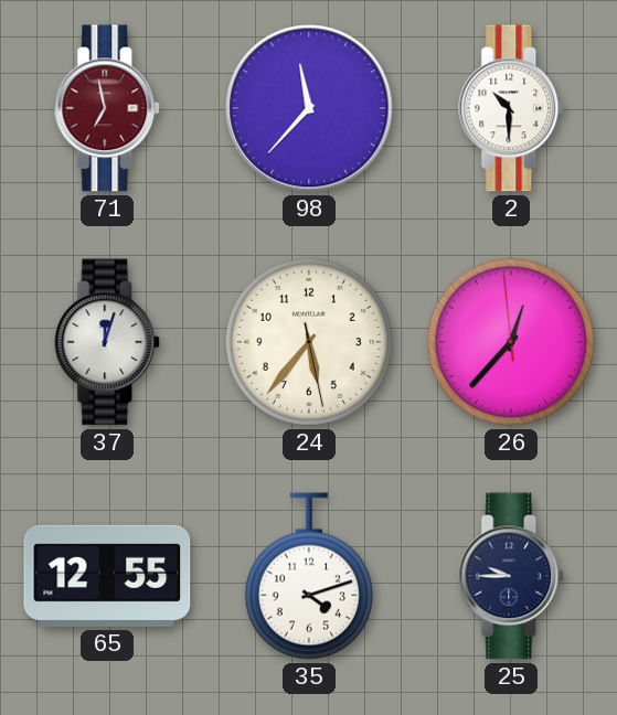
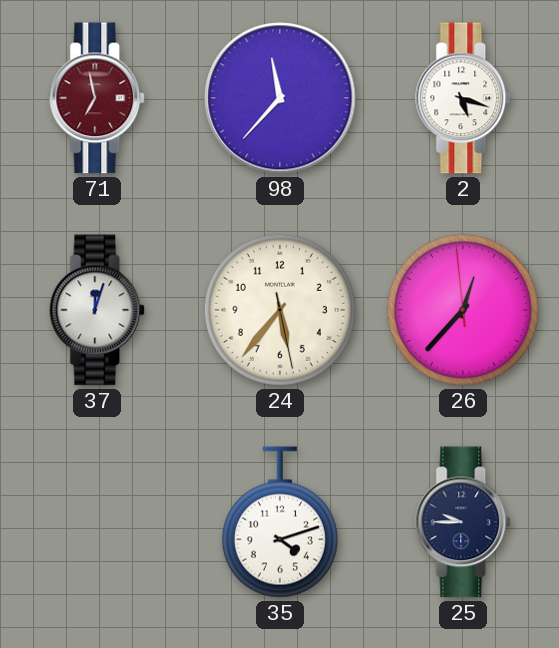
2: 10:30 -> 5:18 (464, 98)
65: 12:55 -> none (107, 576)
